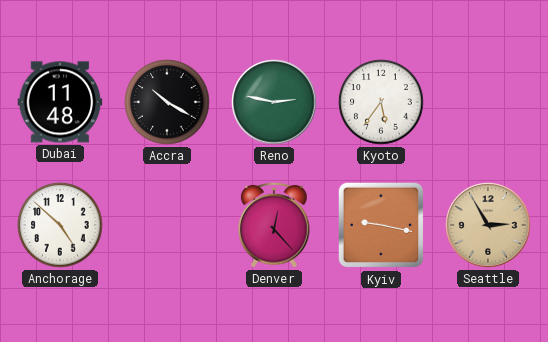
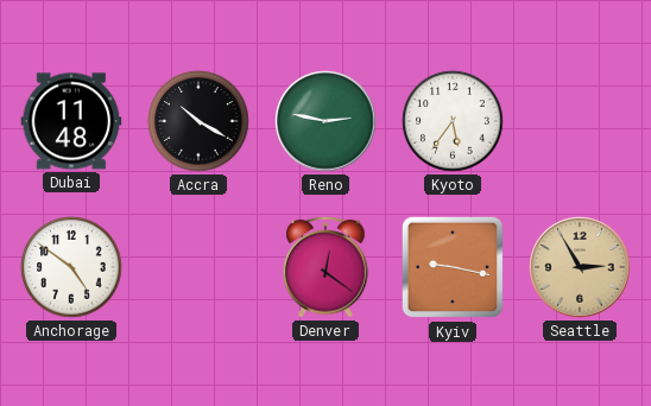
Anchorage: 4:52 -> 4:51 (71, 267)
Denver: 12:23 -> 12:21 (325, 267)
